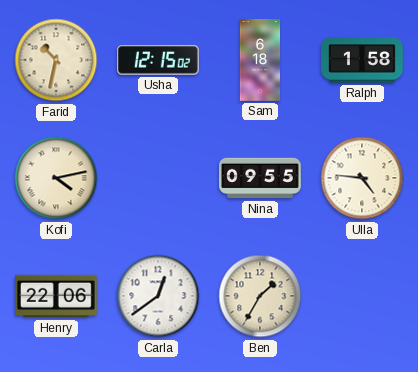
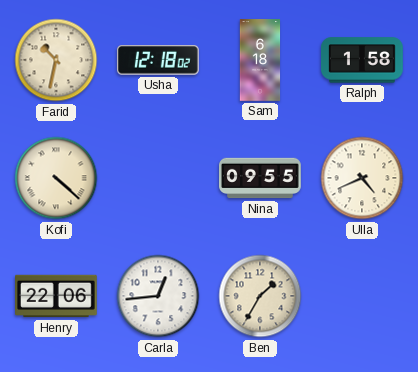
Usha: 12:15 -> 12:18 (158, 60)
Kofi: 4:13 -> 4:22 (56, 178)
Ulla: 4:46 -> 4:41 (362, 178)
Carla: 12:39 -> 12:44 (158, 296)
